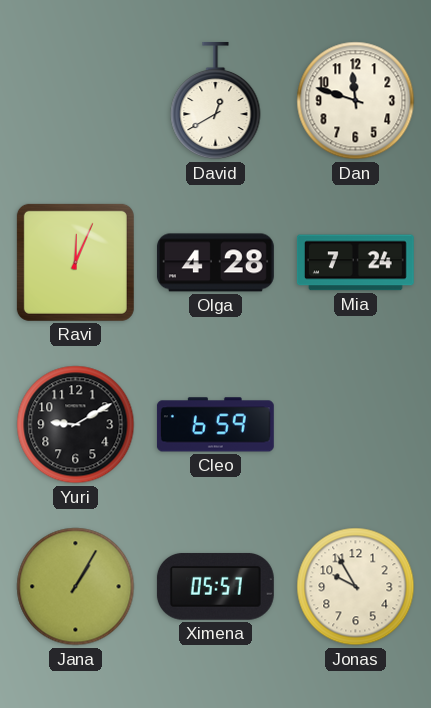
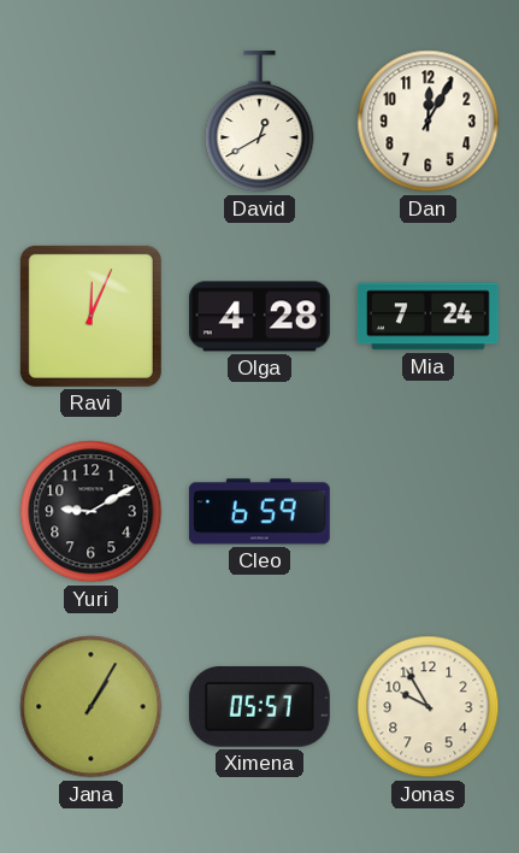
Dan: 11:48 -> 12:05 (429, 122)
